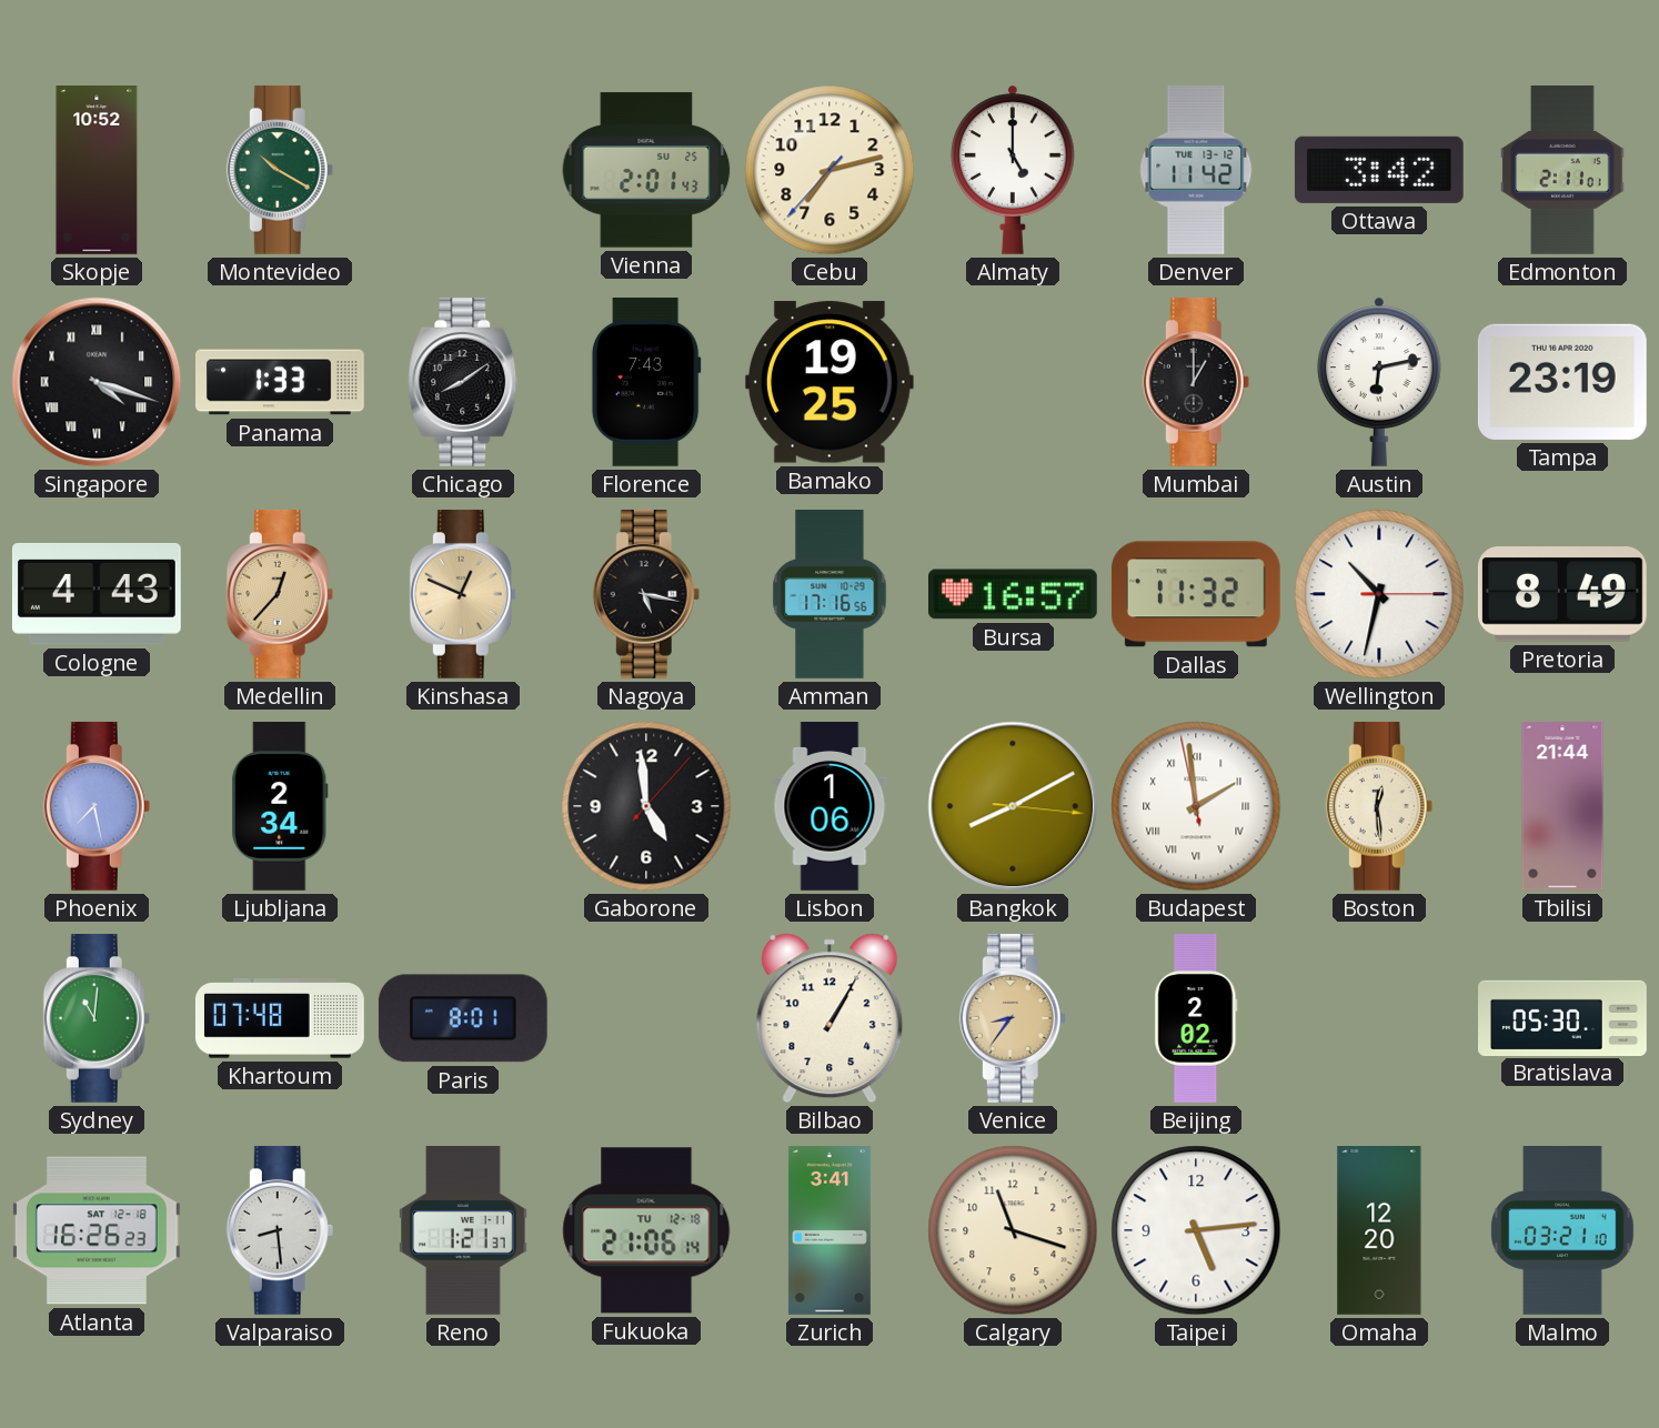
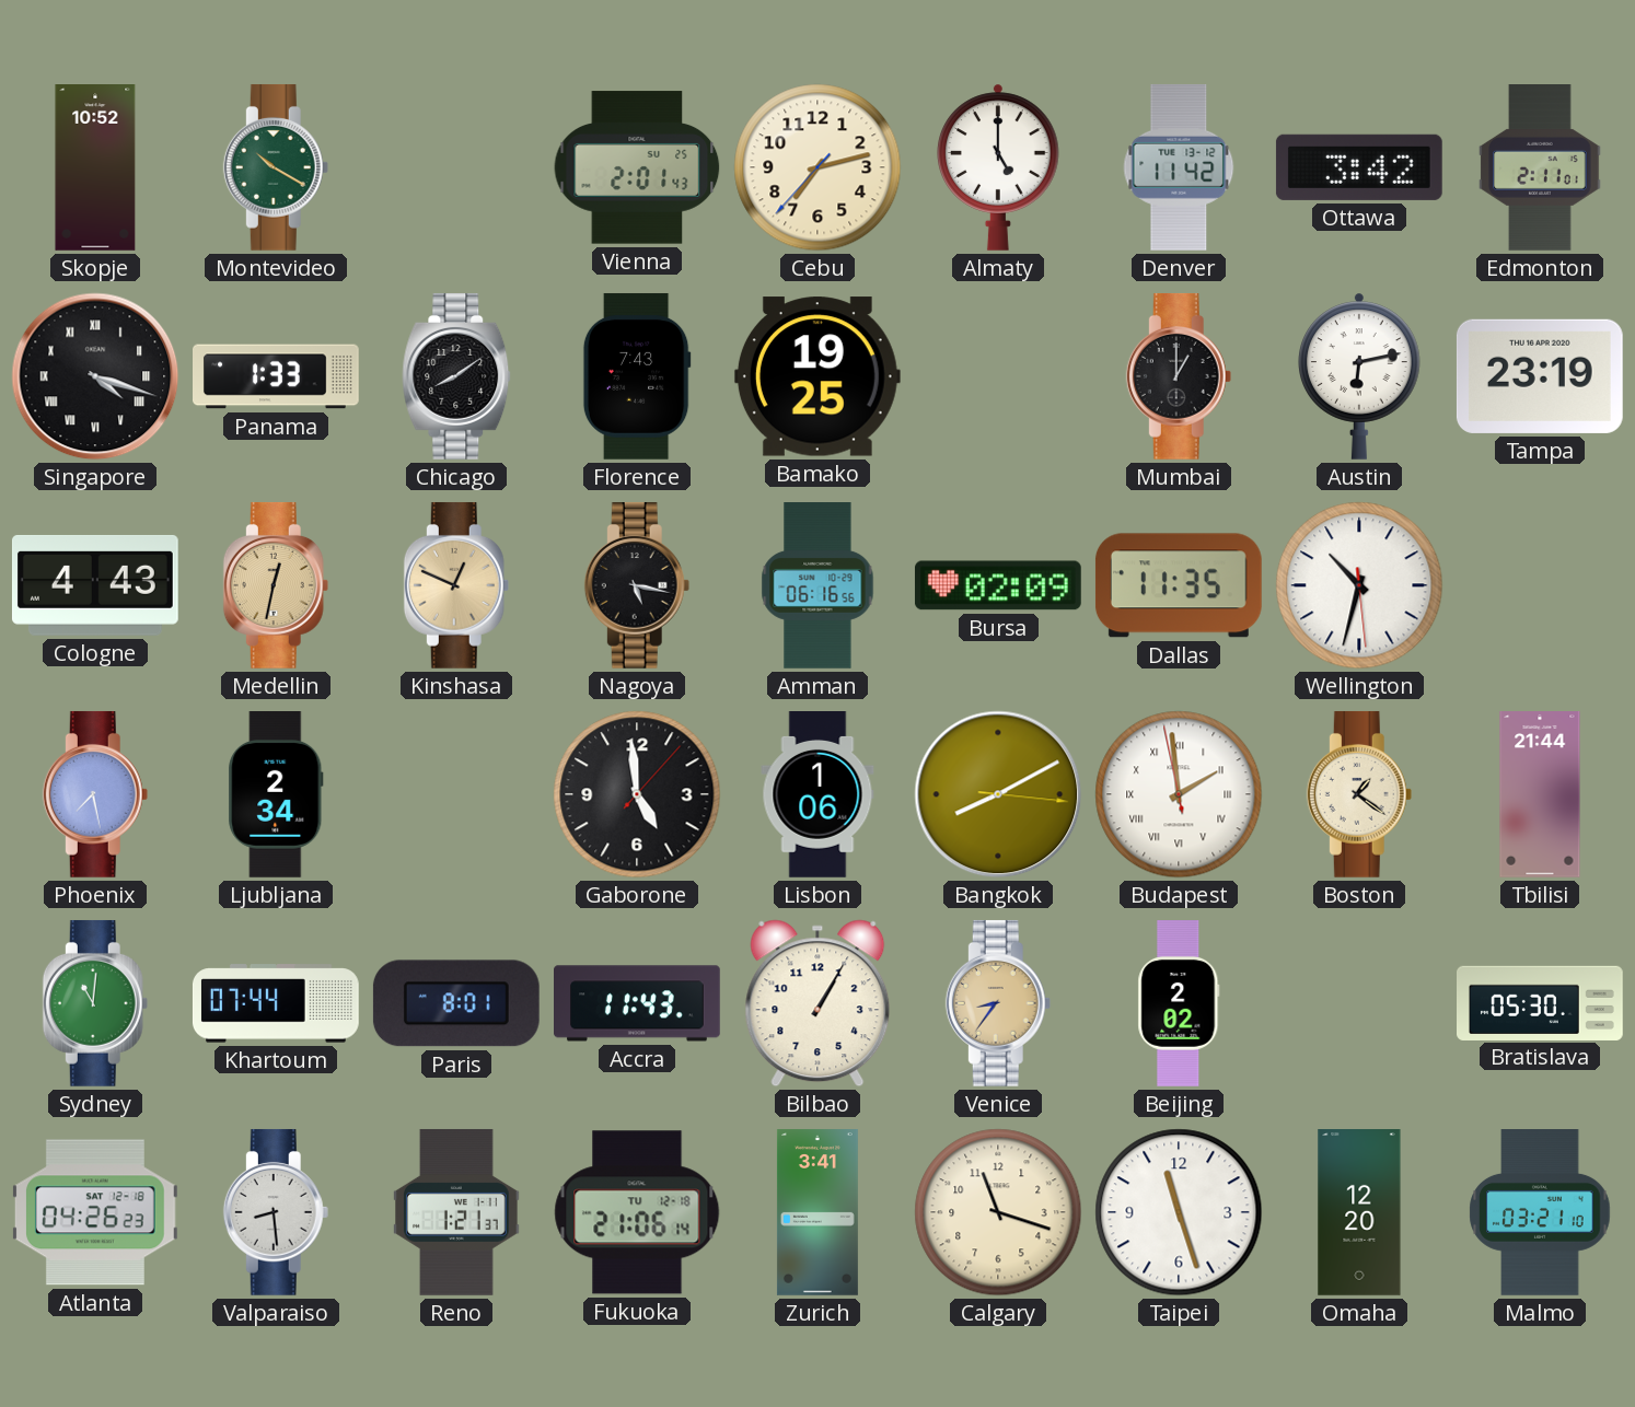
Medellin: 12:37 -> 12:32 (276, 585)
Amman: 17:16 -> 06:16 (817, 586)
Bursa: 16:57 -> 02:09 (998, 585)
Dallas: 11:32 -> 11:35 (1179, 585)
Wellington: 10:32:15 -> 10:32:29 (1359, 585)
Pretoria: 8:49 -> none (1562, 594)
Boston: 12:29 -> 1:21 (1359, 794)
Khartoum: 07:48 -> 07:44 (276, 1003)
Accra: none -> 11:43 (638, 1003)
Atlanta: 16:26 -> 04:26 (95, 1212)
Taipei: 5:14 -> 11:27 (1179, 1212)
